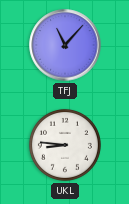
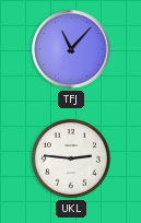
UKL: 8:46 -> 2:46 (71, 159)
